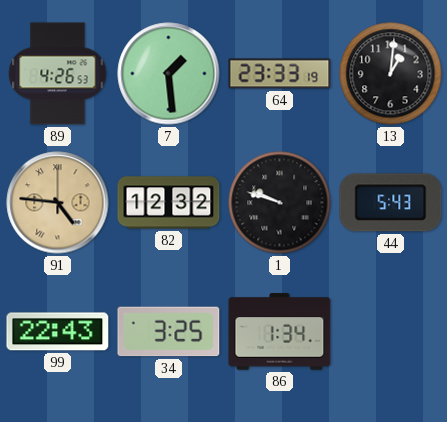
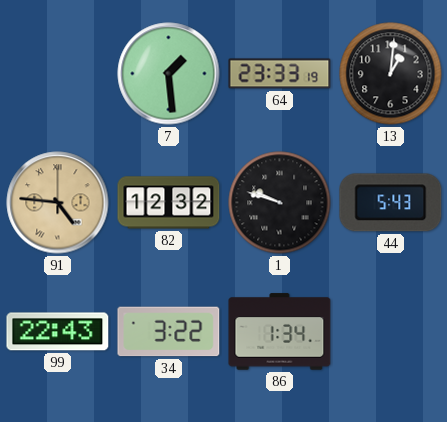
89: 4:26 -> none (58, 74)
34: 3:25 -> 3:22 (169, 332)
